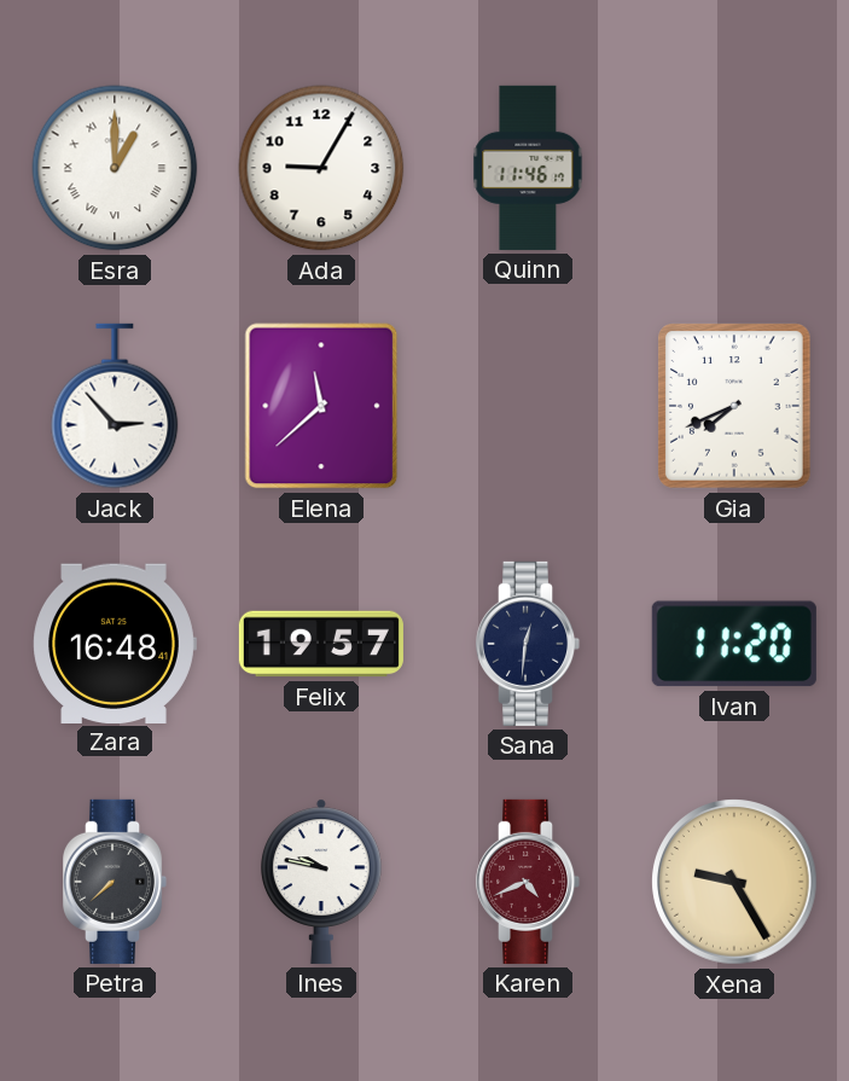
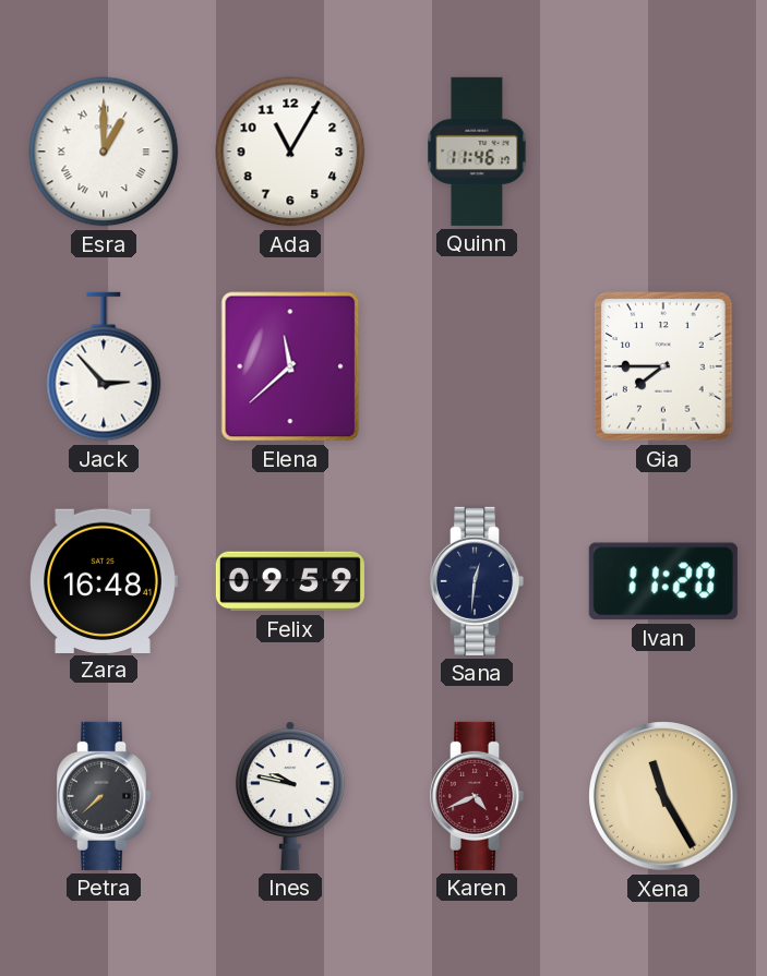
Ada: 9:05 -> 11:05 (290, 152)
Gia: 7:41 -> 7:45 (664, 366)
Felix: 19:57 -> 09:59 (290, 581)
Xena: 9:25 -> 11:25 (663, 796)
